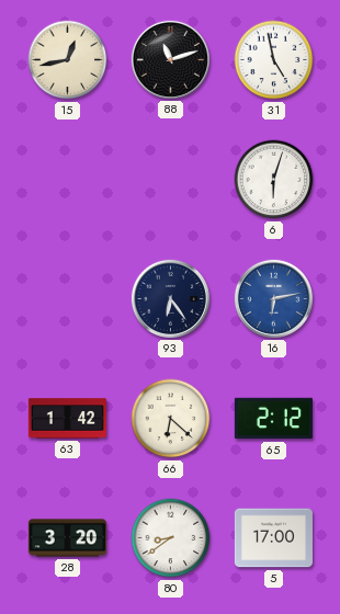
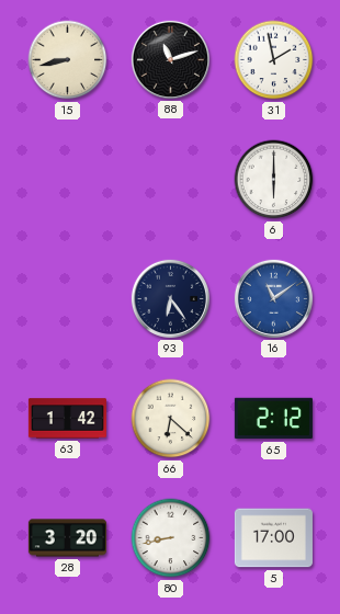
15: 12:43 -> 8:43 (68, 60)
31: 4:58 -> 1:58 (274, 60)
6: 6:03 -> 6:00 (274, 180)
16: 6:13 -> 11:09 (273, 298)
80: 8:39 -> 8:43 (171, 538)
